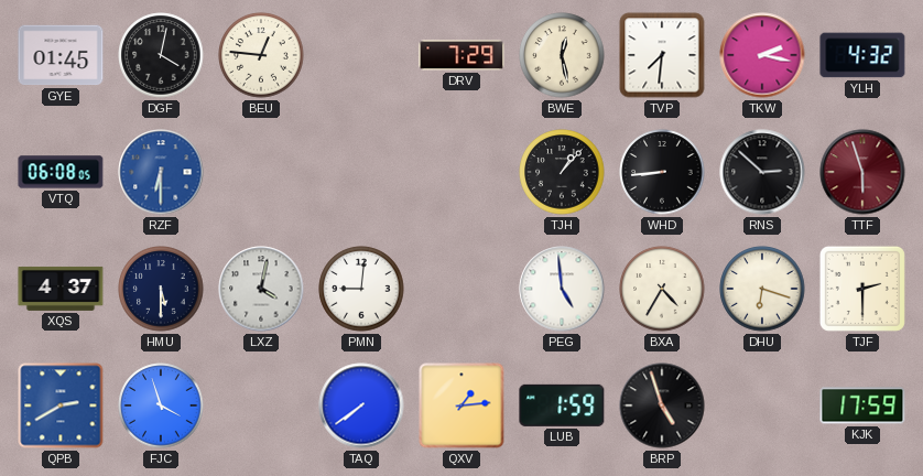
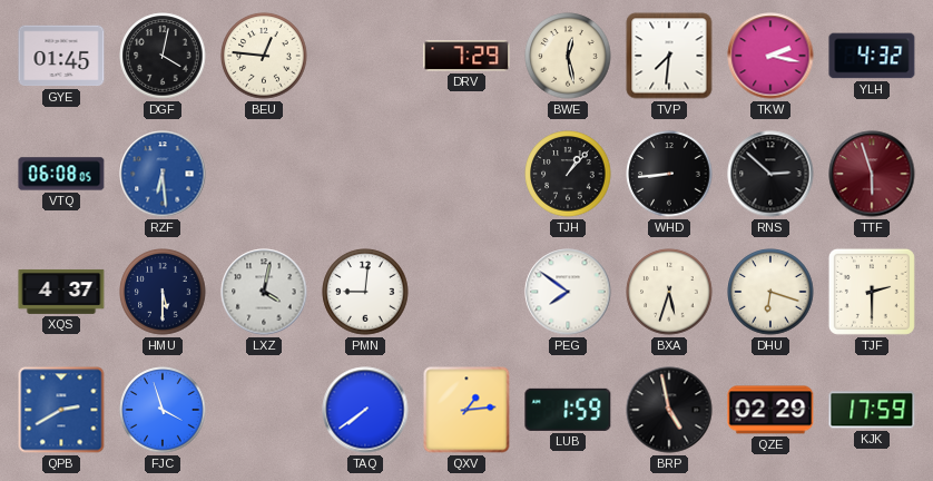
RZF: 6:30 -> 6:29 (163, 174)
PEG: 4:59 -> 7:51 (568, 292)
BXA: 4:35 -> 5:33 (669, 292)
BRP: 4:57 -> 4:58 (669, 410)
QZE: none -> 02:29 (770, 410)
